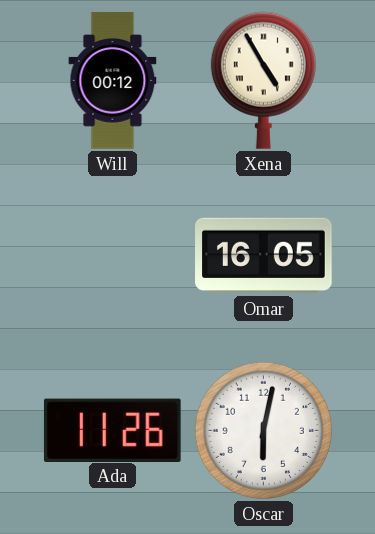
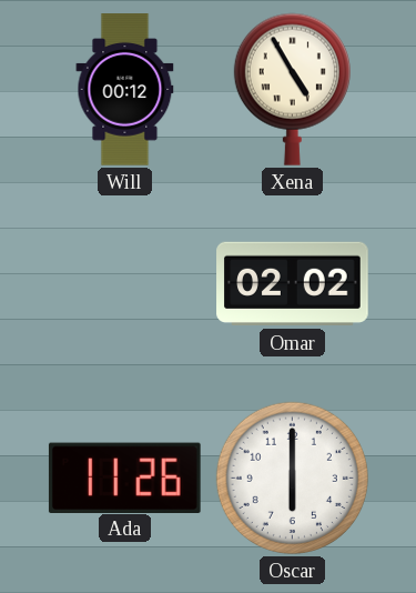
Omar: 16:05 -> 02:02 (293, 284)
Oscar: 6:02 -> 6:00 (292, 478)
